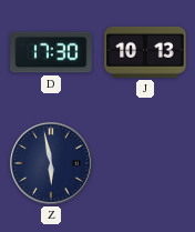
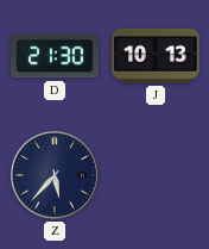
D: 17:30 -> 21:30 (55, 56)
Z: 5:58 -> 5:37 (56, 176)
